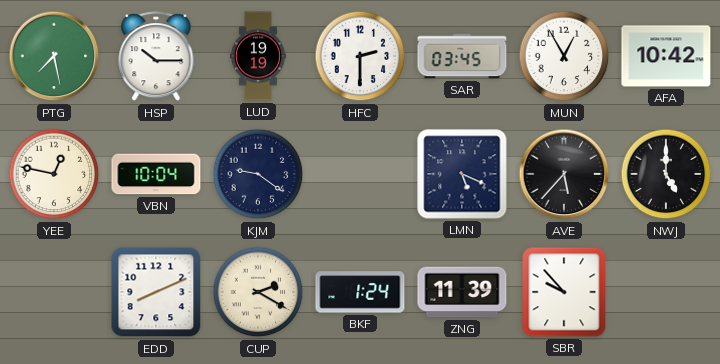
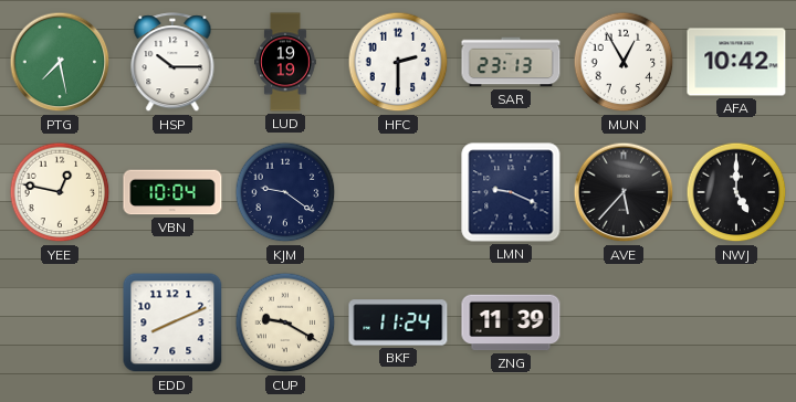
SAR: 03:45 -> 23:13 (511, 62)
LMN: 5:19 -> 9:19 (511, 192)
CUP: 2:20 -> 9:20 (285, 322)
BKF: 1:24 -> 11:24 (398, 322)
SBR: 9:53 -> none (564, 292)
